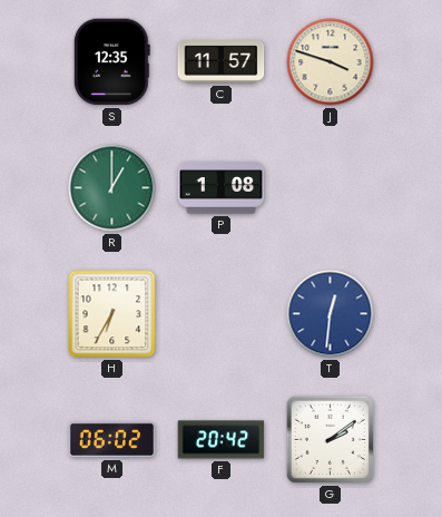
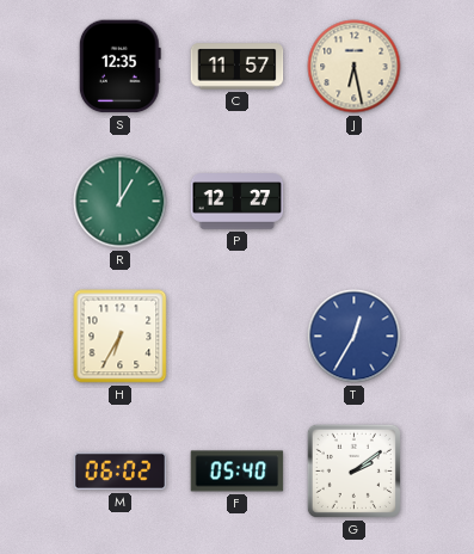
J: 3:48 -> 6:28 (355, 67)
P: 1:08 -> 12:27 (238, 202)
T: 12:31 -> 12:35 (355, 337)
F: 20:42 -> 05:40 (238, 472)
